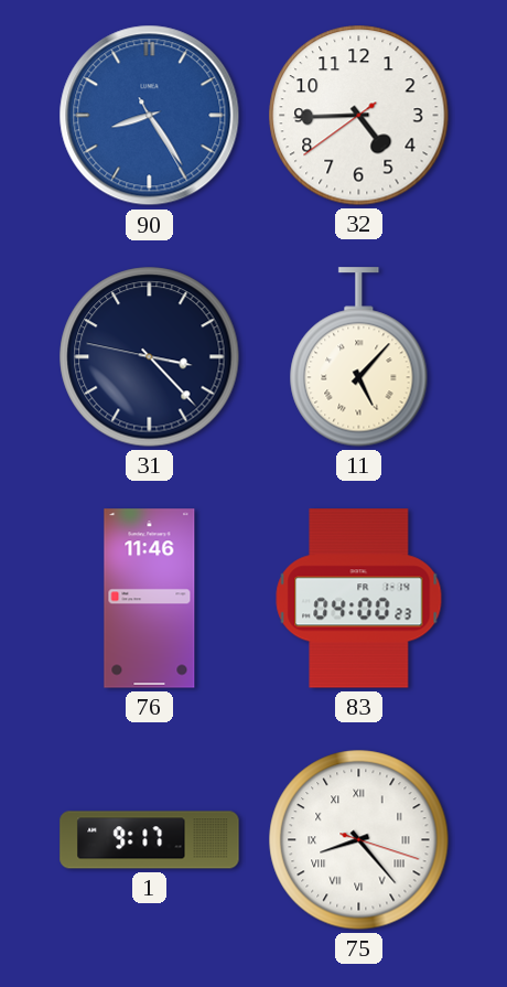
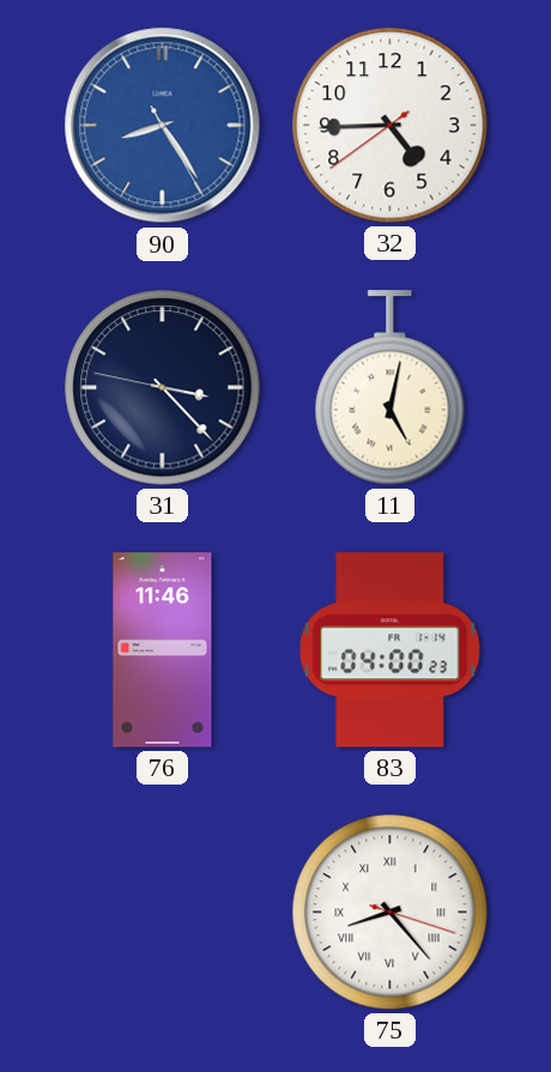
11: 5:07 -> 5:02 (390, 388)
1: 9:17 -> none (150, 840)
